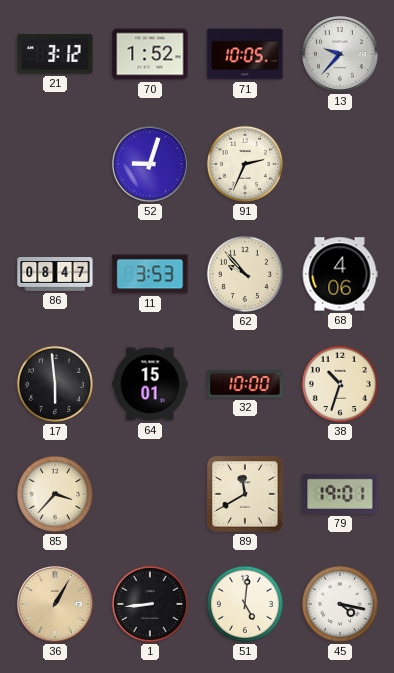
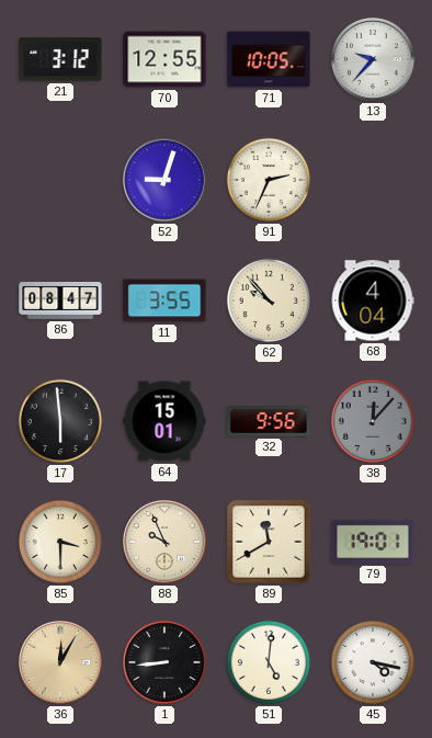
70: 1:52 -> 12:55 (164, 59)
11: 3:53 -> 3:55 (164, 300)
68: 4:06 -> 4:04 (373, 300)
32: 10:00 -> 9:56 (269, 421)
38: 10:33 -> 12:07 (373, 421)
38 dial: cream -> grey (373, 421)
85: 3:37 -> 3:30 (60, 542)
88: none -> 9:56 (166, 543)
36: 1:05 -> 12:05 (61, 663)
